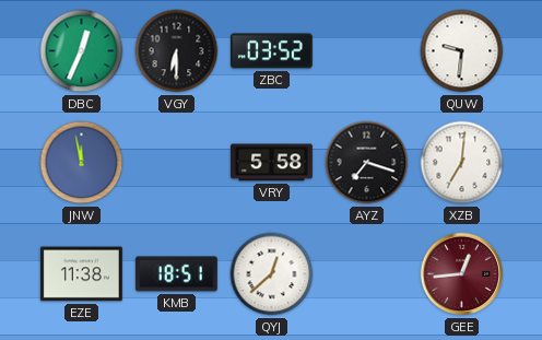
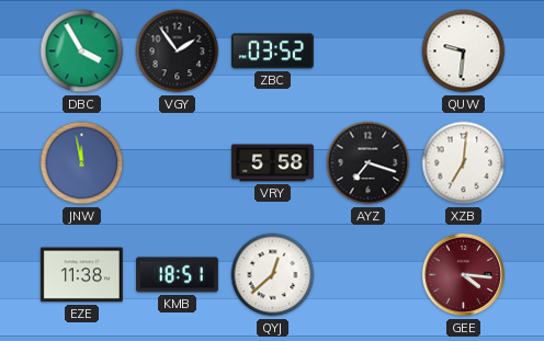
DBC: 12:34 -> 3:55 (82, 52)
VGY: 6:30 -> 1:54 (178, 52)
GEE: 12:44 -> 4:16 (464, 275)
